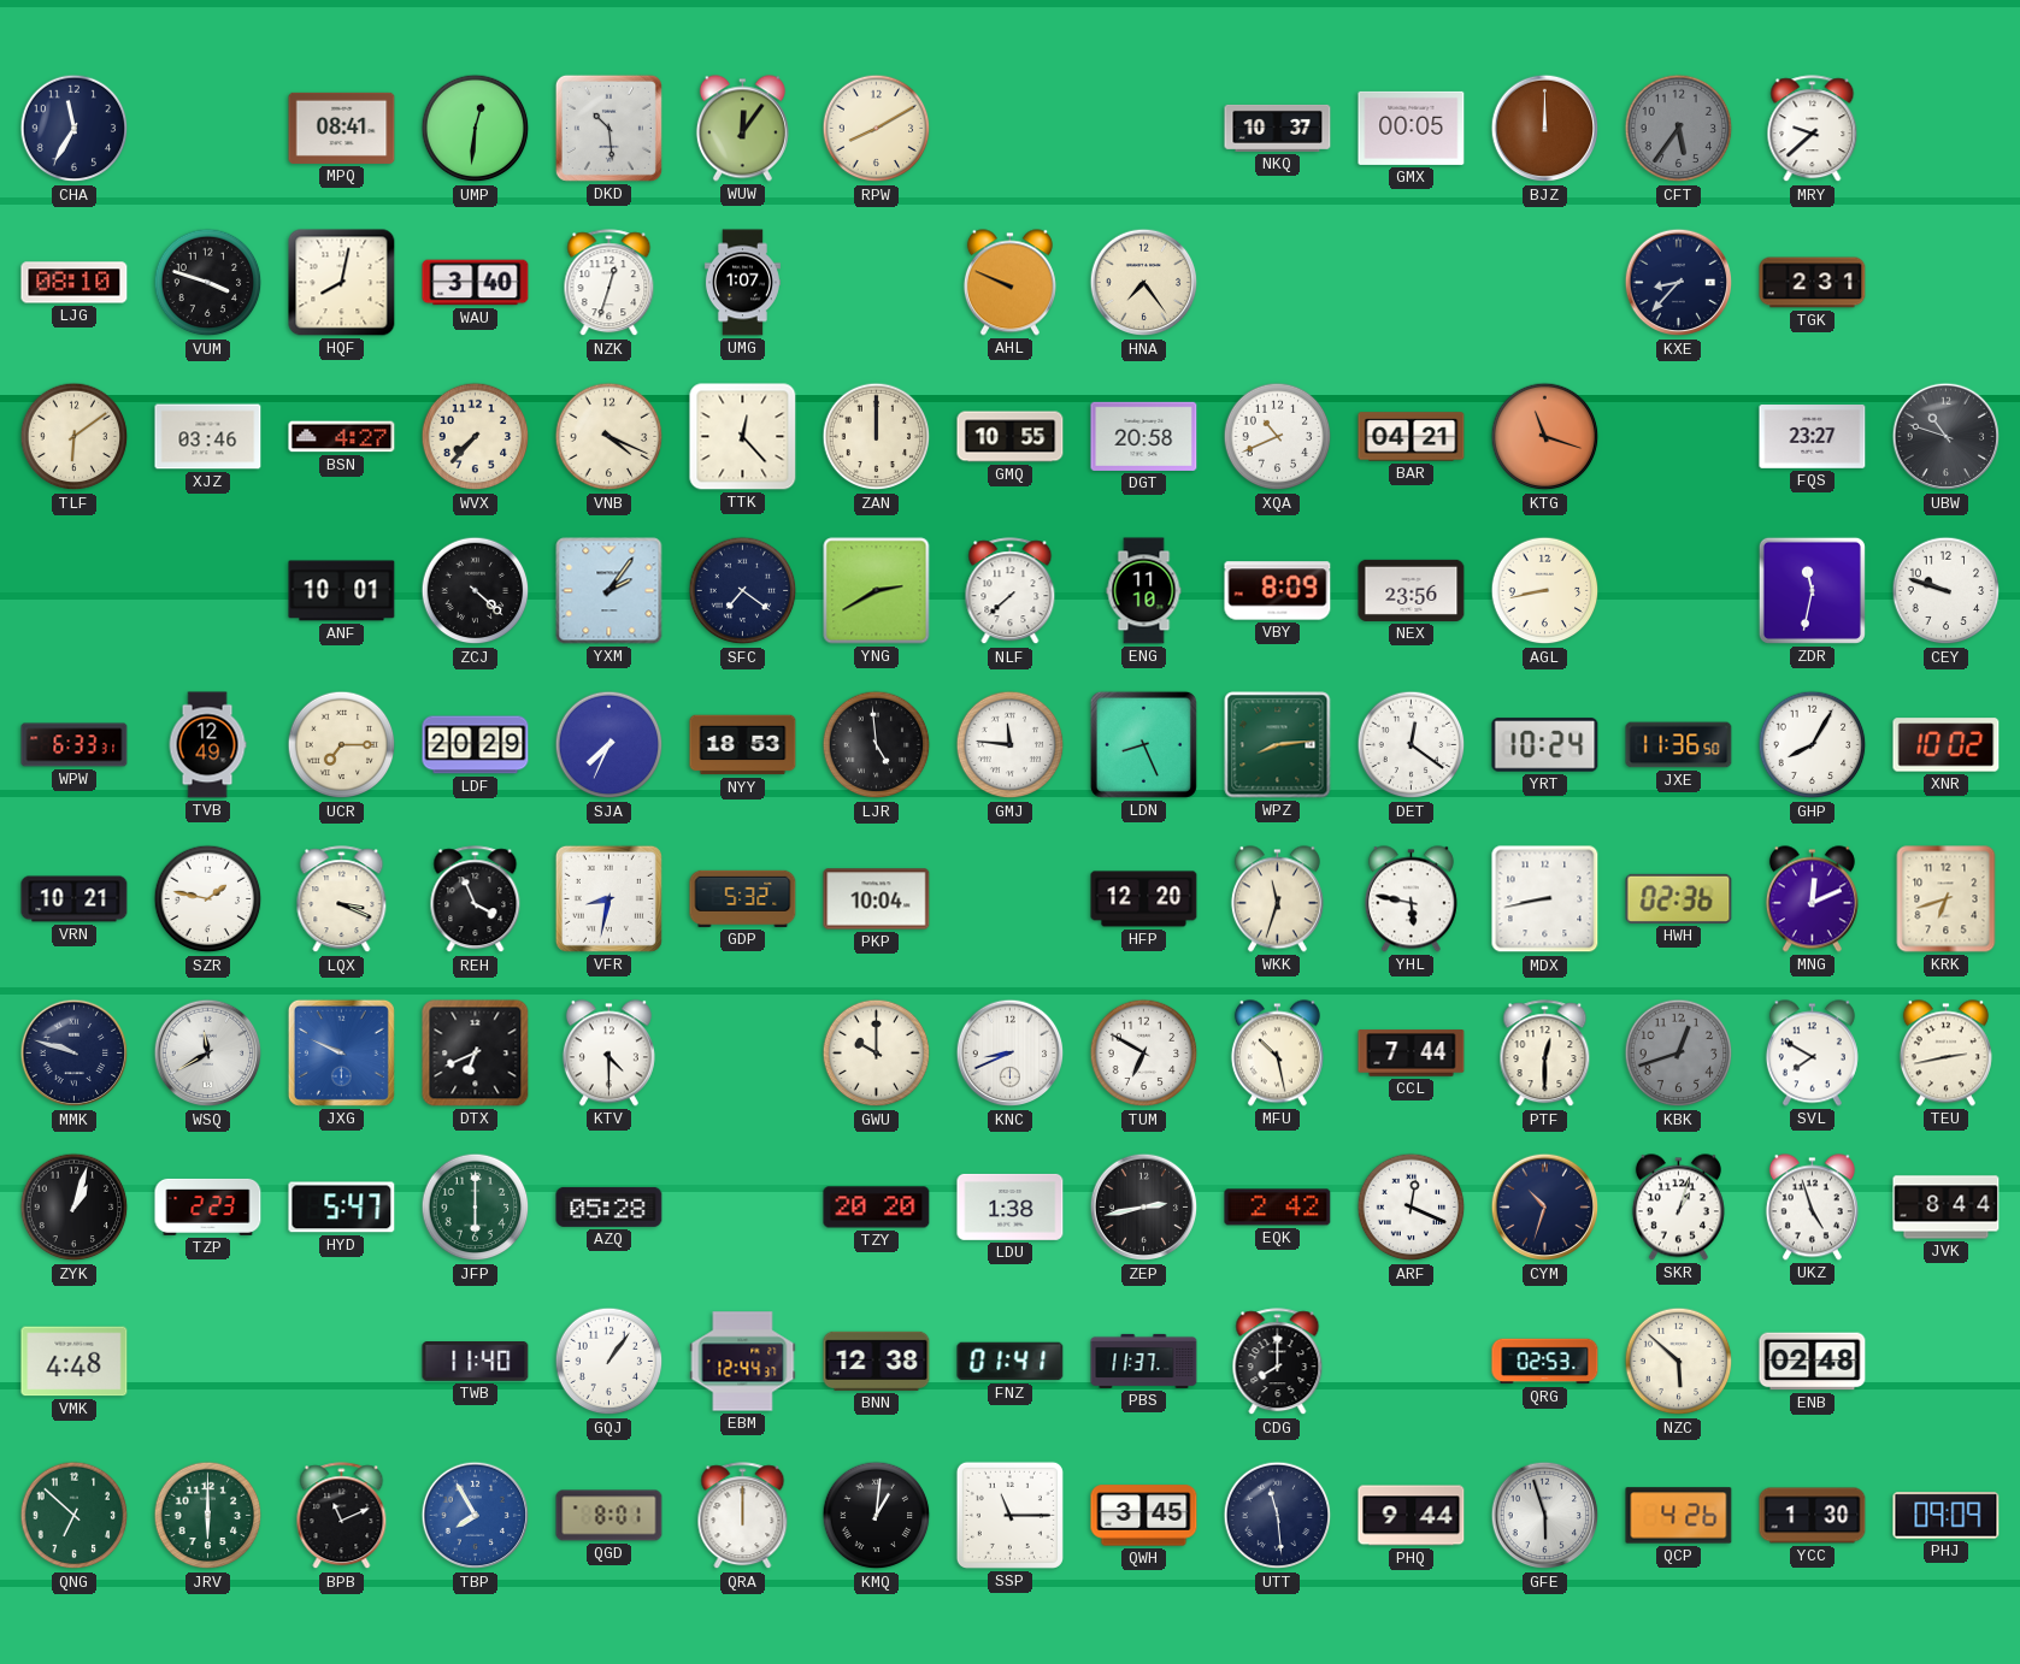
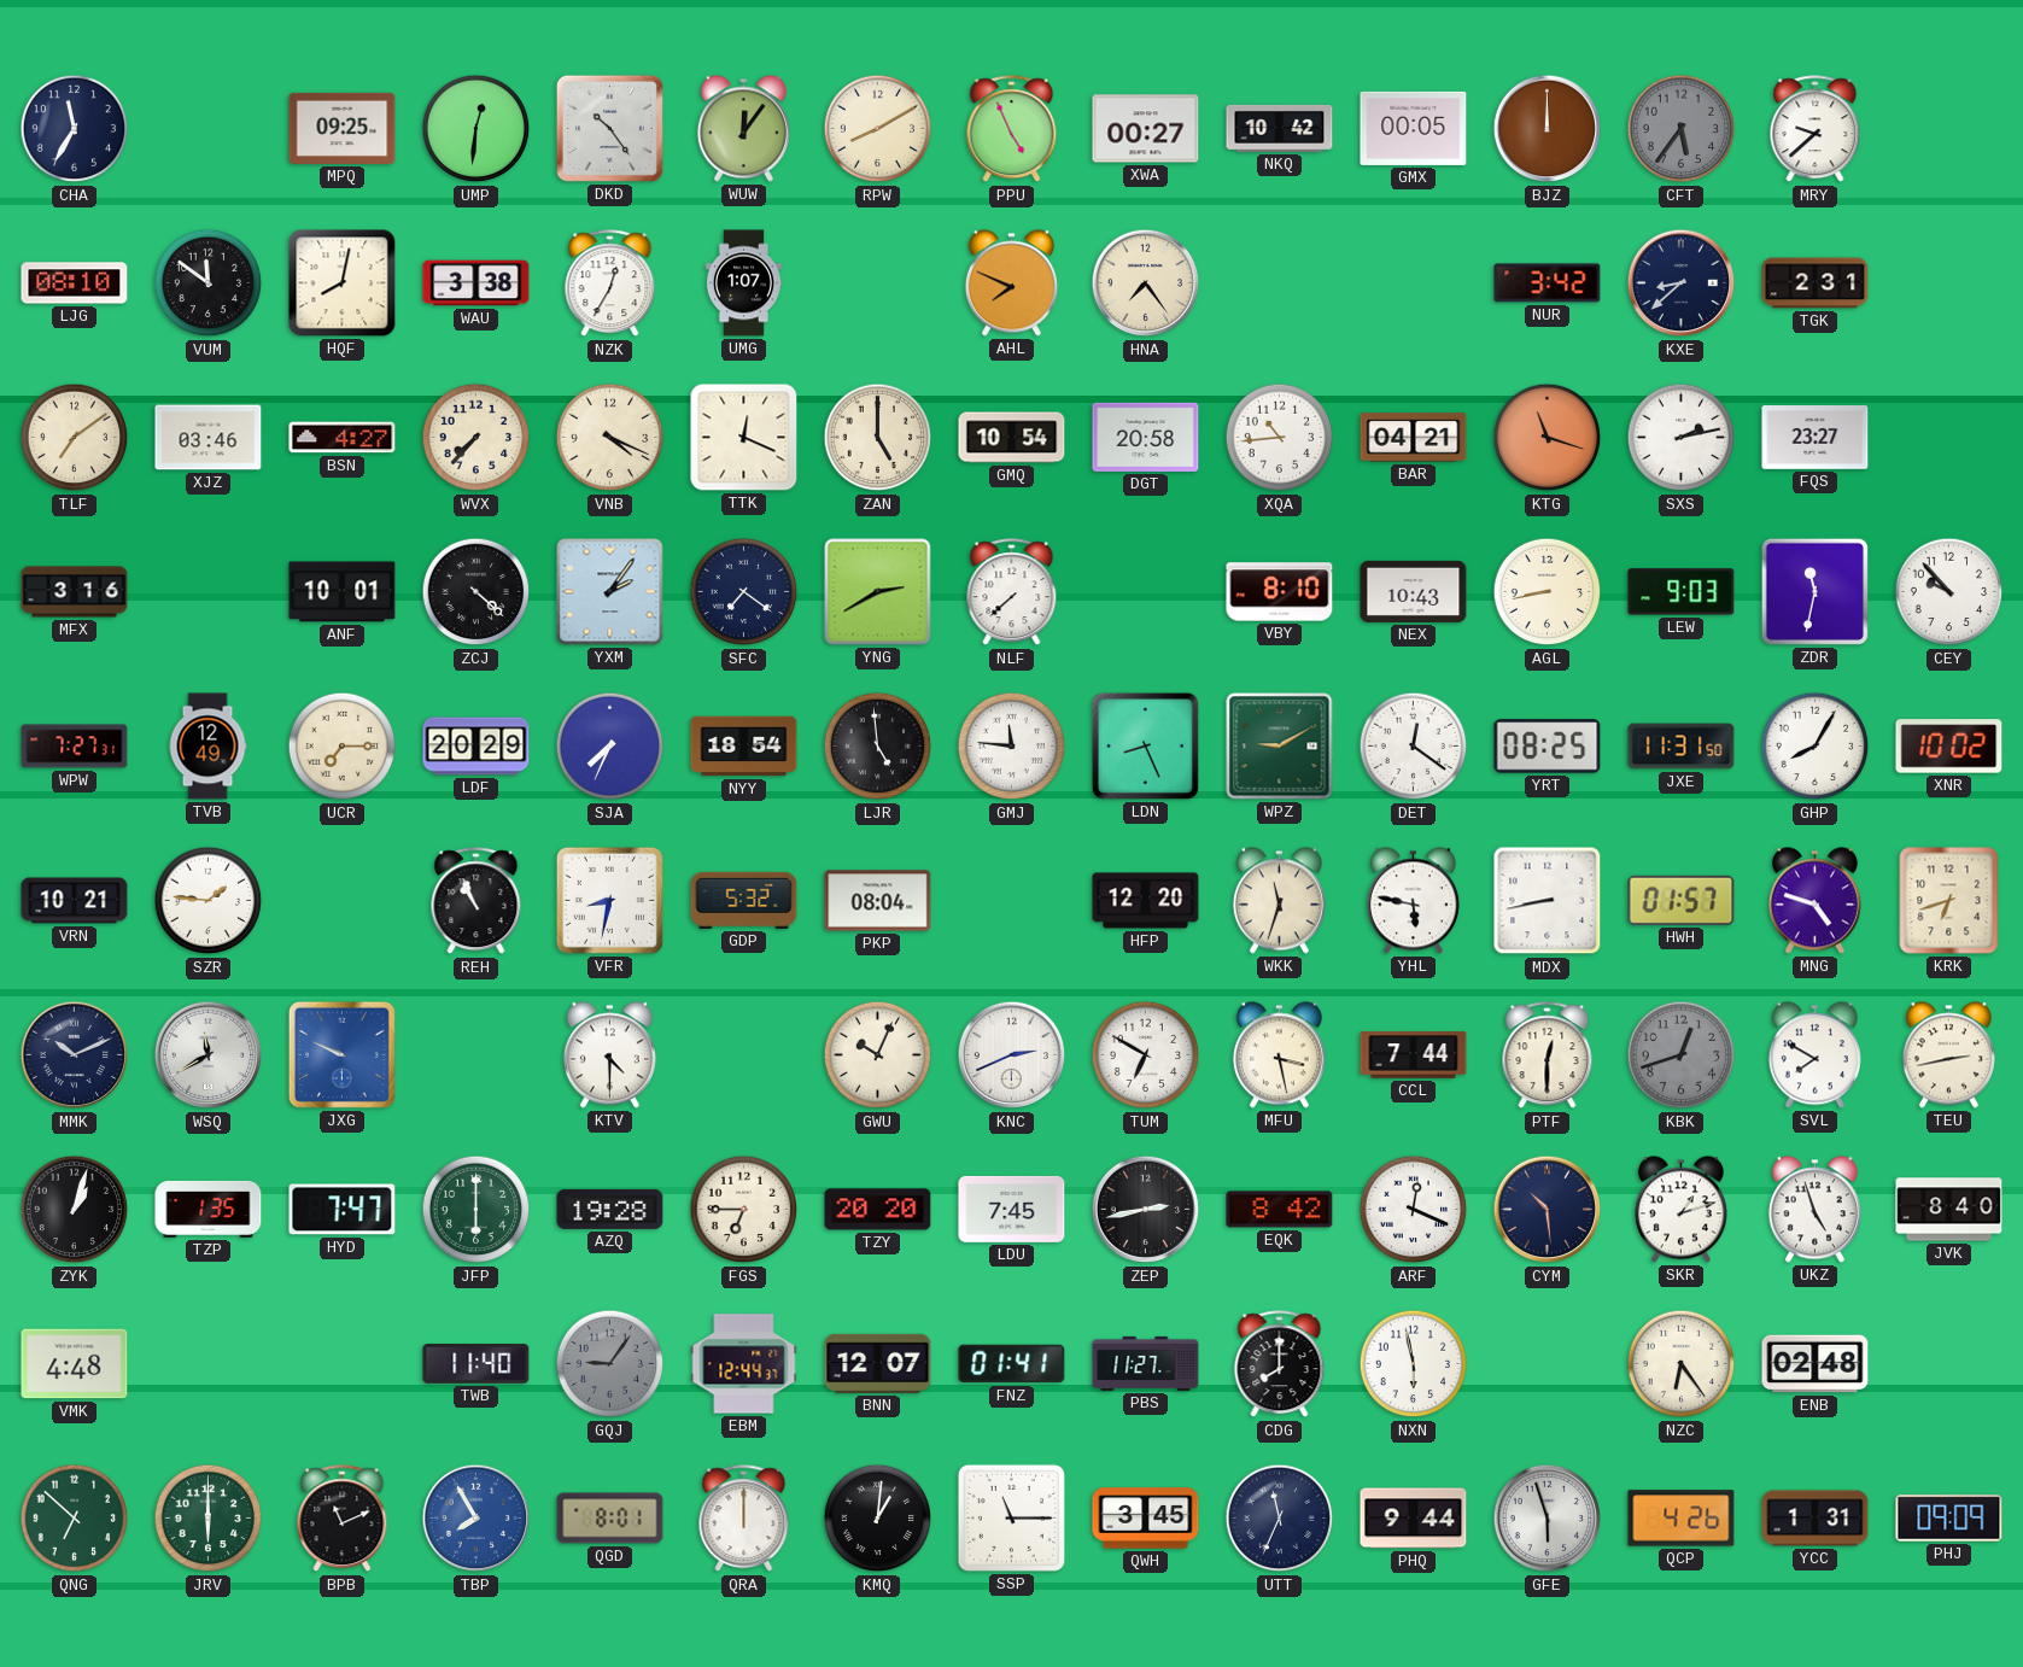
MPQ: 08:41 -> 09:25 (343, 128)
DKD: 10:29 -> 10:24 (609, 128)
PPU: none -> 4:56 (1012, 129)
XWA: none -> 00:27 (1146, 129)
NKQ: 10:37 -> 10:42 (1280, 128)
VUM: 3:48 -> 11:51 (209, 283)
WAU: 3:40 -> 3:38 (476, 283)
NZK: 12:33 -> 12:35 (610, 283)
AHL: 9:49 -> 7:49 (1011, 283)
NUR: none -> 3:42 (1548, 283)
KXE: 8:37 -> 8:38 (1682, 283)
TLF: 6:09 -> 7:09 (75, 438)
TTK: 12:23 -> 12:19 (744, 438)
ZAN: 12:00 -> 5:00 (878, 438)
GMQ: 10:55 -> 10:54 (1012, 438)
XQA: 10:41 -> 10:44 (1280, 438)
SXS: none -> 2:13 (1682, 438)
UBW: 10:48 -> none (1947, 437)
MFX: none -> 3:16 (75, 592)
ENG: 11:10 -> none (1144, 591)
VBY: 8:09 -> 8:10 (1280, 592)
NEX: 23:56 -> 10:43 (1414, 591)
LEW: none -> 9:03 (1682, 592)
CEY: 9:48 -> 9:53 (1949, 592)
WPW: 6:33 -> 7:27 (75, 747)
NYY: 18:53 -> 18:54 (744, 747)
WPZ: 8:14 -> 9:10 (1280, 747)
YRT: 10:24 -> 08:25 (1548, 747)
JXE: 11:36 -> 11:31 (1682, 747)
SZR: 1:47 -> 1:46 (209, 901)
LQX: 3:19 -> none (342, 899)
REH: 3:56 -> 10:56 (476, 901)
PKP: 10:04 -> 08:04 (878, 901)
HWH: 02:36 -> 01:57 (1682, 900)
MNG: 12:11 -> 4:48 (1814, 901)
MMK: 9:48 -> 10:11 (75, 1055)
DTX: 6:41 -> none (476, 1054)
GWU: 10:00 -> 10:04 (878, 1055)
KNC: 8:41 -> 2:41 (1012, 1055)
MFU: 10:28 -> 3:28 (1279, 1055)
TZP: 2:23 -> 1:35 (209, 1209)
HYD: 5:47 -> 7:47 (343, 1210)
AZQ: 05:28 -> 19:28 (610, 1209)
FGS: none -> 6:45 (744, 1210)
LDU: 1:38 -> 7:45 (1012, 1209)
EQK: 2:42 -> 8:42 (1280, 1210)
CYM: 10:33 -> 10:29 (1548, 1210)
SKR: 1:03 -> 1:12 (1680, 1210)
JVK: 8:44 -> 8:40 (1949, 1210)
GQJ: 1:06 -> 9:06 (610, 1364)
GQJ dial: white -> grey (610, 1364)
BNN: 12:38 -> 12:07 (878, 1363)
PBS: 11:37 -> 11:27 (1146, 1363)
NXN: none -> 5:58 (1414, 1364)
QRG: 02:53 -> none (1545, 1362)
NZC: 5:52 -> 6:24 (1682, 1364)
UTT: 11:29 -> 11:34 (1280, 1519)
YCC: 1:30 -> 1:31 (1816, 1519)
